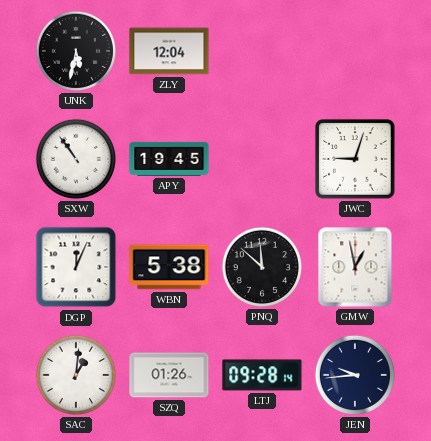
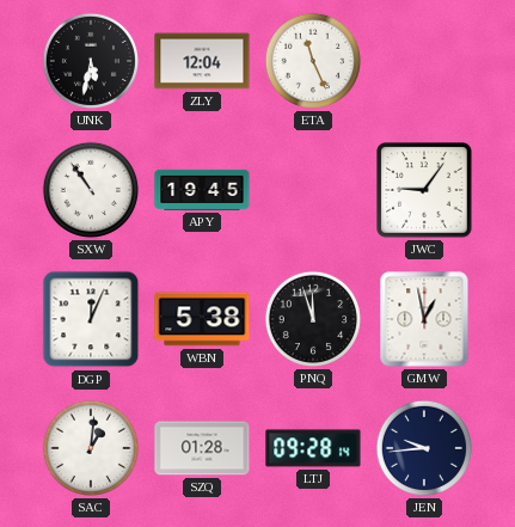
ETA: none -> 11:26 (313, 61)
JWC: 9:03 -> 9:06 (424, 190)
PNQ: 11:52 -> 11:57 (313, 319)
SZQ: 01:26 -> 01:28 (202, 448)
